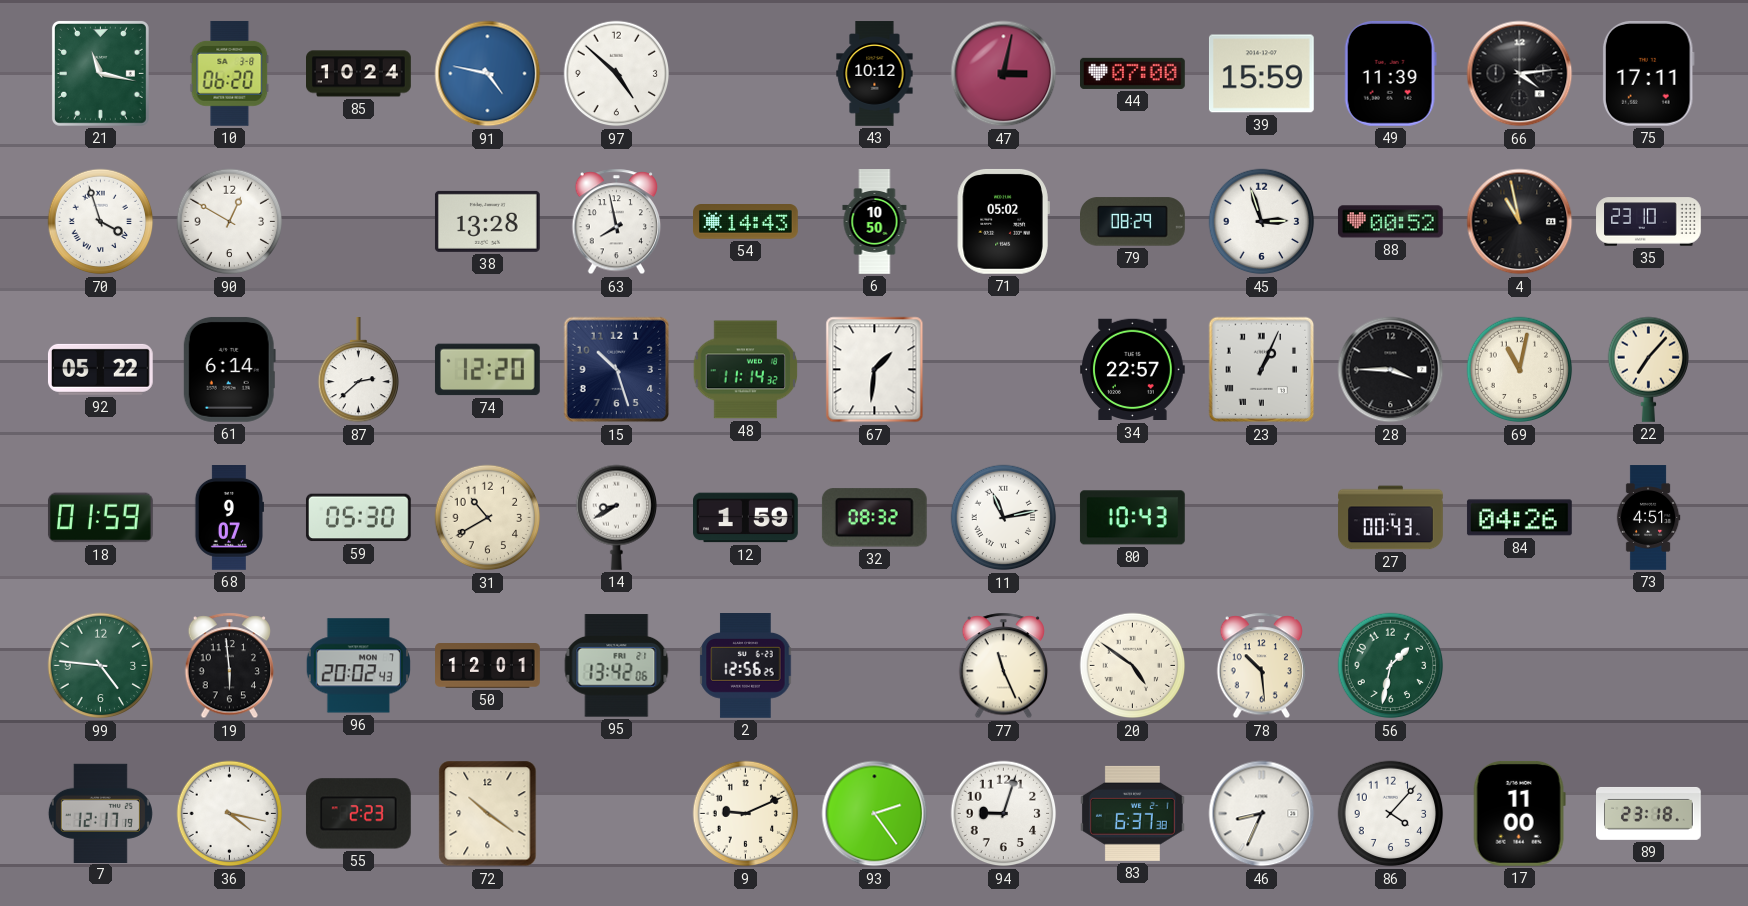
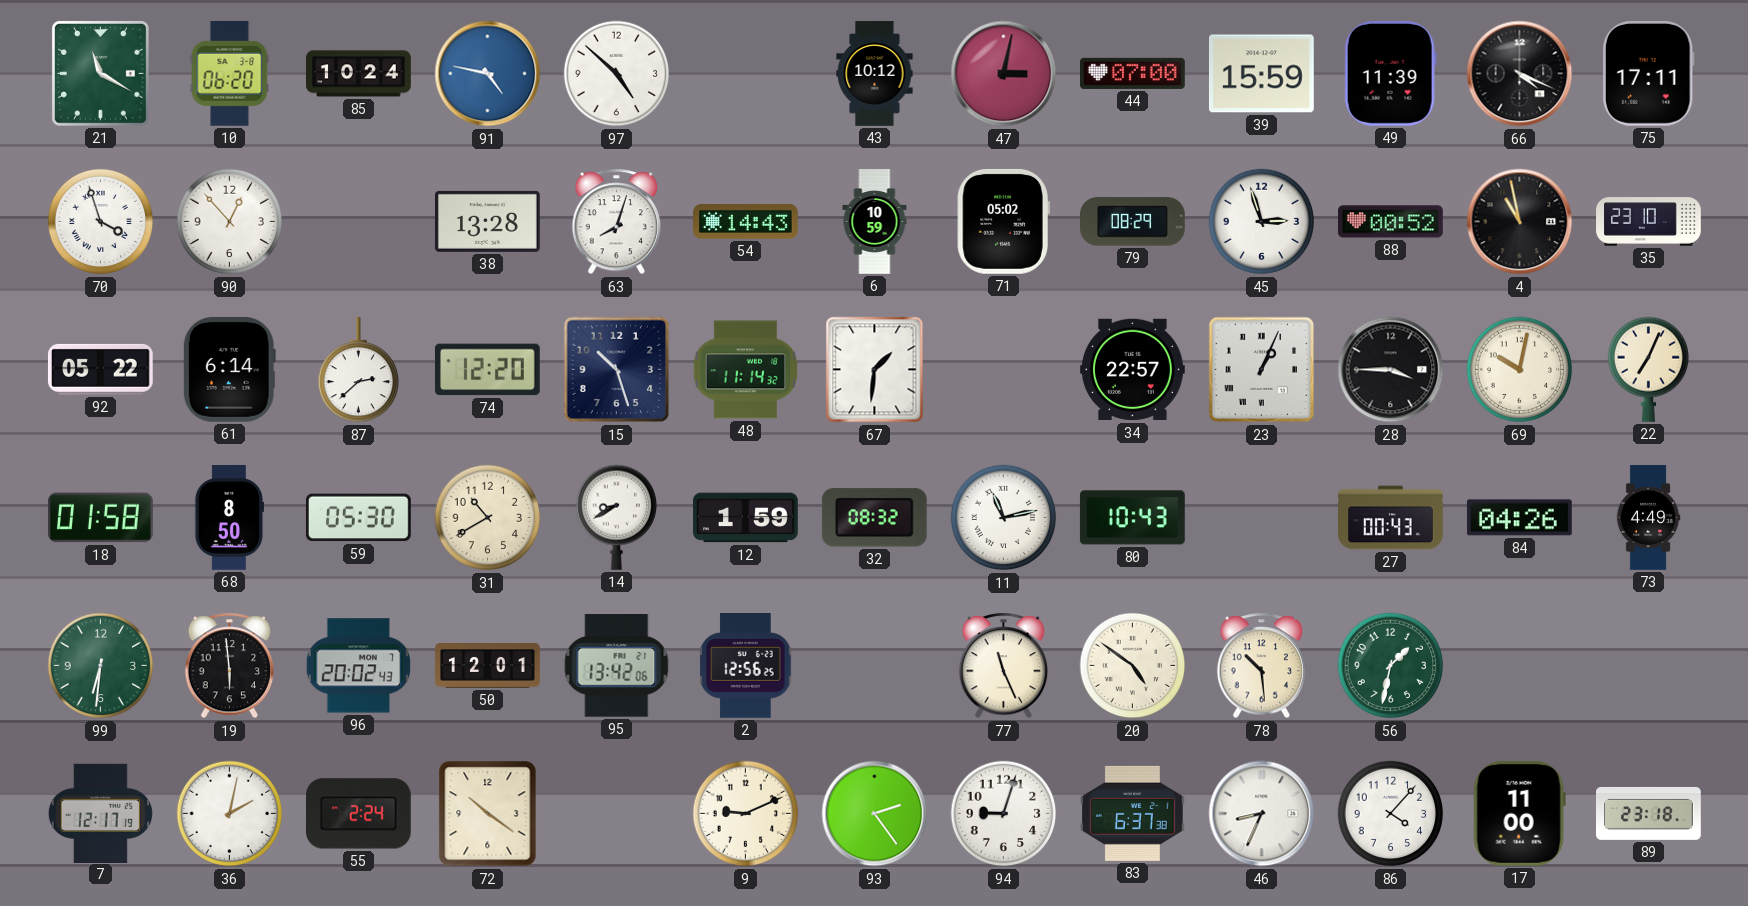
21: 11:17 -> 11:20 (100, 73)
66: 4:14 -> 4:19 (1520, 74)
90: 12:50 -> 12:53 (230, 222)
63: 7:58 -> 8:03 (617, 222)
6: 10:50 -> 10:59 (875, 222)
69: 11:02 -> 10:02 (1520, 370)
22: 7:07 -> 7:04 (1648, 369)
18: 01:59 -> 01:58 (100, 518)
68: 9:07 -> 8:50 (228, 518)
73: 4:51 -> 4:49 (1648, 518)
99: 4:46 -> 6:31 (101, 666)
36: 4:17 -> 2:02 (230, 814)
55: 2:23 -> 2:24 (358, 814)
